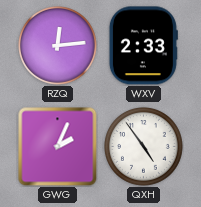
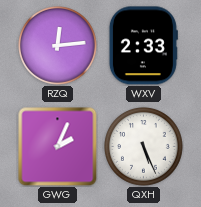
QXH: 4:54 -> 5:26 (144, 147)
